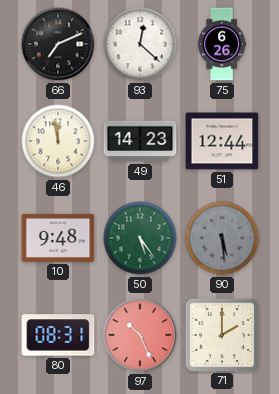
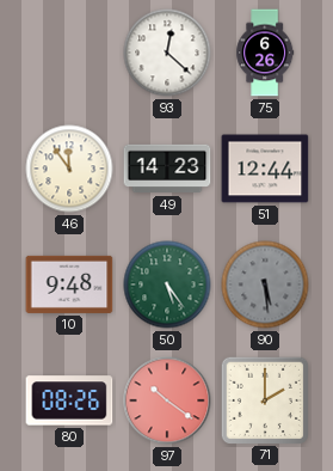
66: 7:11 -> none (58, 44)
46: 11:58 -> 11:54 (69, 169)
80: 08:31 -> 08:26 (69, 400)
97: 10:26 -> 10:21 (167, 400)
